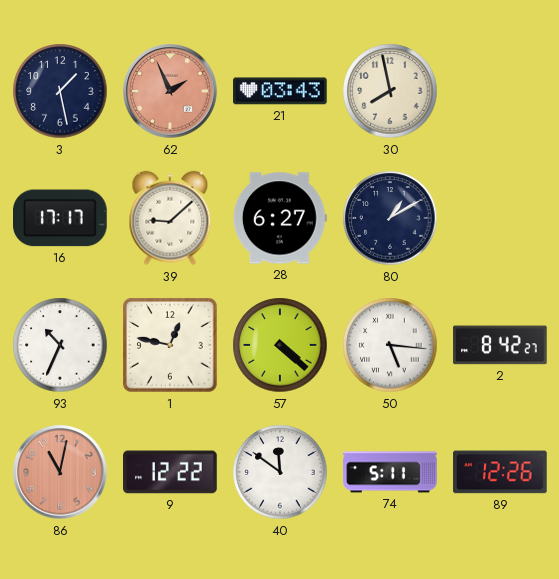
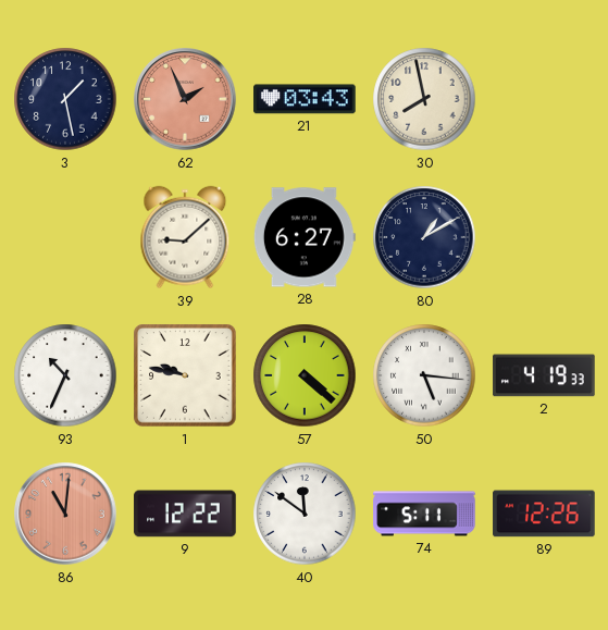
16: 17:17 -> none (61, 218)
1: 12:47 -> 9:47 (185, 375)
2: 8:42 -> 4:19 (544, 375)
86: 11:02 -> 11:01 (65, 514)
